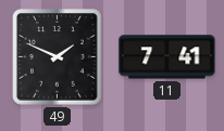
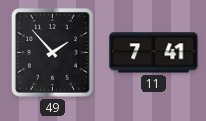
49: 1:49 -> 1:53 (53, 53)
